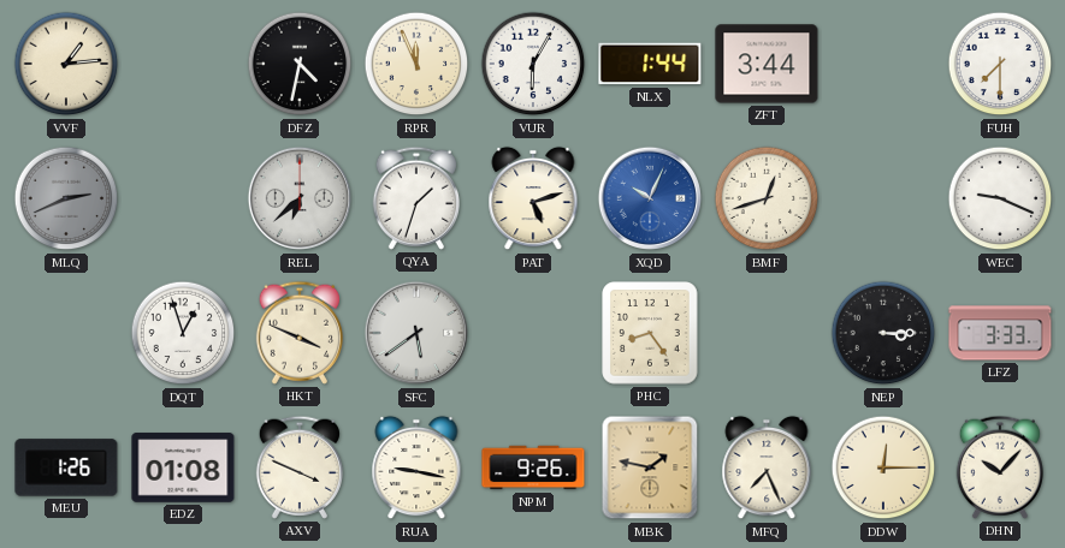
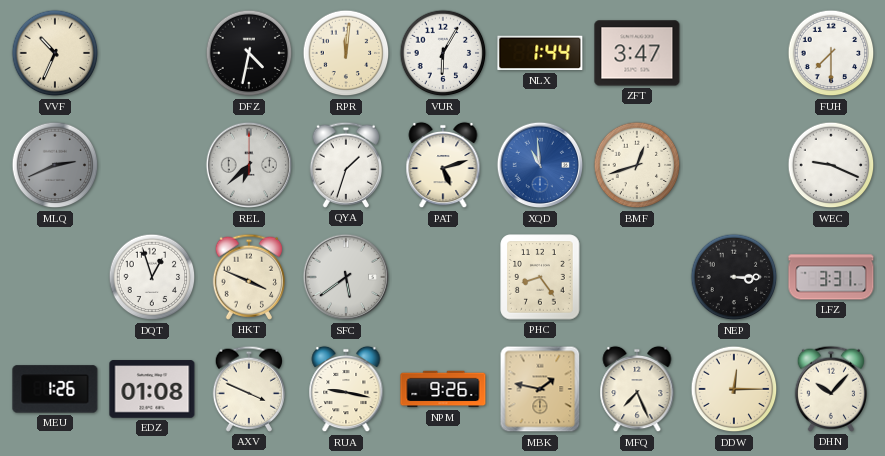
VVF: 1:14 -> 10:34 (55, 53)
RPR: 11:56 -> 12:01 (346, 53)
ZFT: 3:44 -> 3:47 (637, 53)
XQD: 10:04 -> 10:59 (540, 165)
LFZ: 3:33 -> 3:31 (831, 277)
